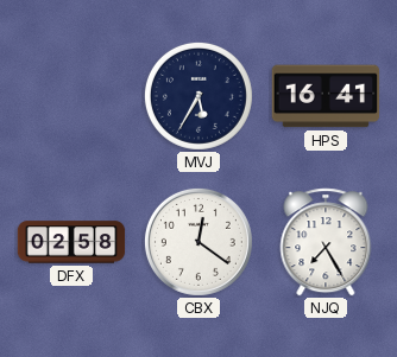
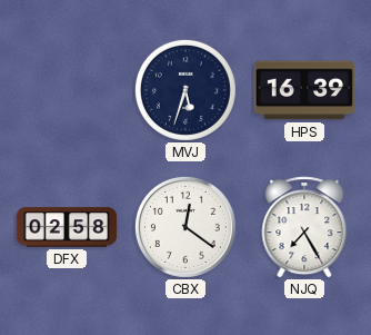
MVJ: 5:35 -> 5:33 (185, 90)
HPS: 16:41 -> 16:39 (304, 90)
